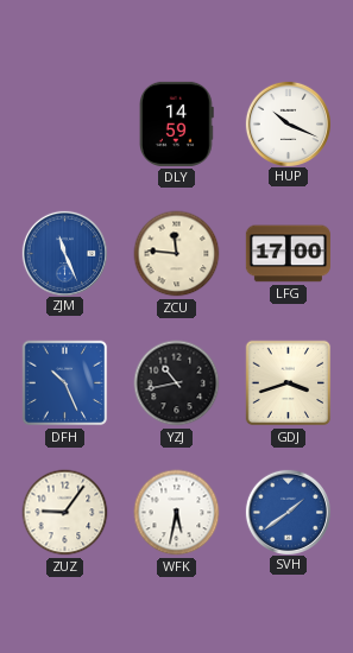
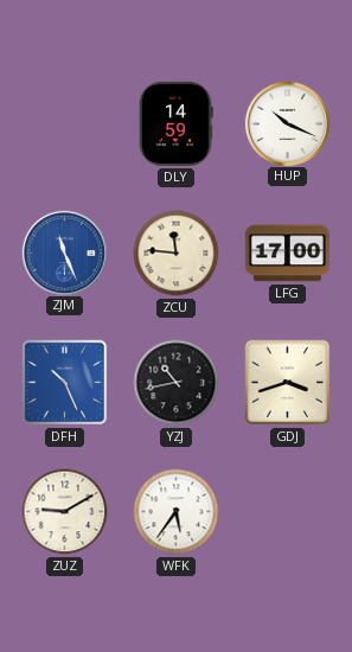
ZUZ: 9:06 -> 9:10 (65, 512)
WFK: 5:32 -> 5:36 (177, 512)
SVH: 1:39 -> none (288, 512)
